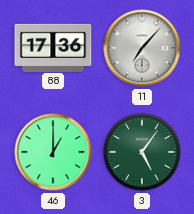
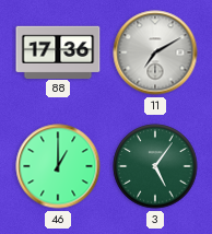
11: 7:07 -> 7:10 (155, 52)
